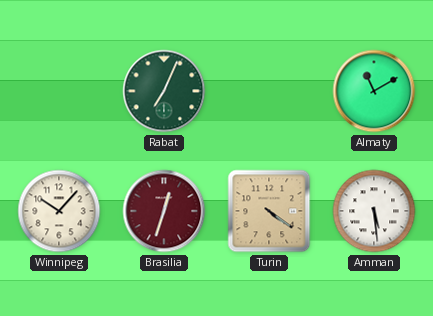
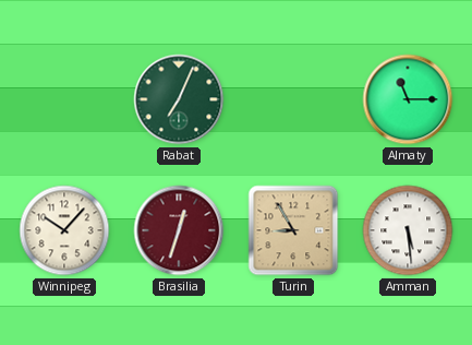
Almaty: 11:10 -> 11:15 (408, 99)
Turin: 4:21 -> 8:55 (293, 230)
